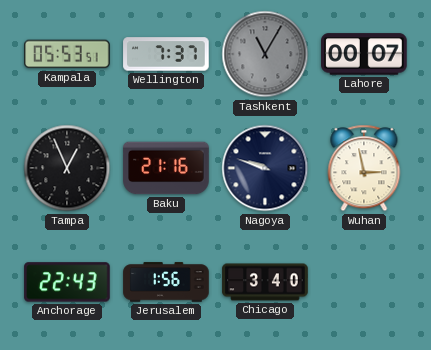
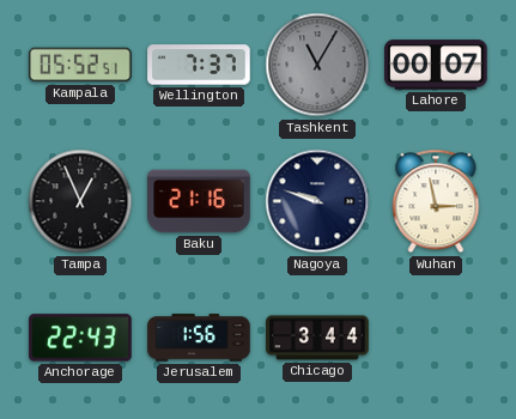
Kampala: 05:53 -> 05:52 (80, 65)
Chicago: 3:40 -> 3:44 (317, 338)
